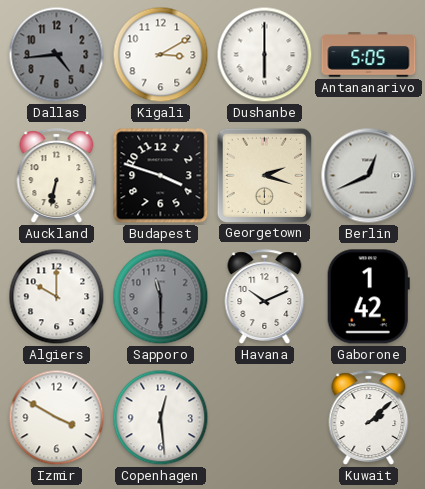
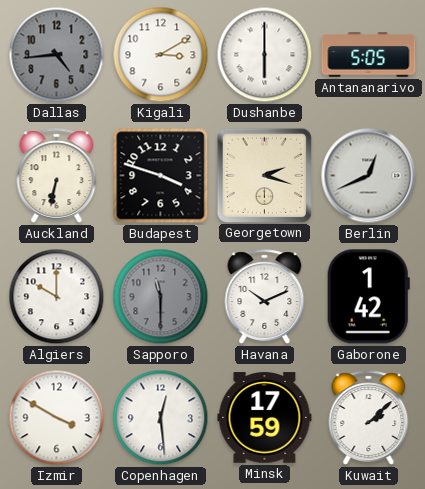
Minsk: none -> 17:59 (265, 418)
